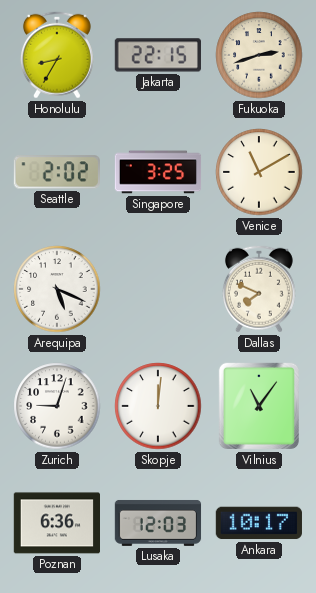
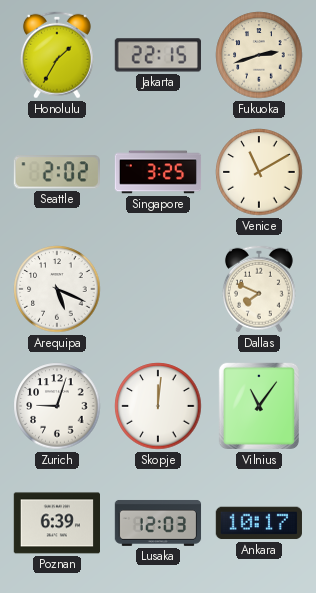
Honolulu: 8:35 -> 1:35 (57, 55)
Poznan: 6:36 -> 6:39 (56, 523)
